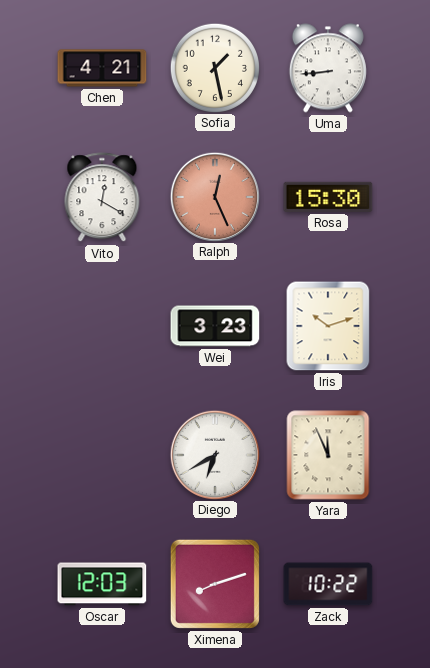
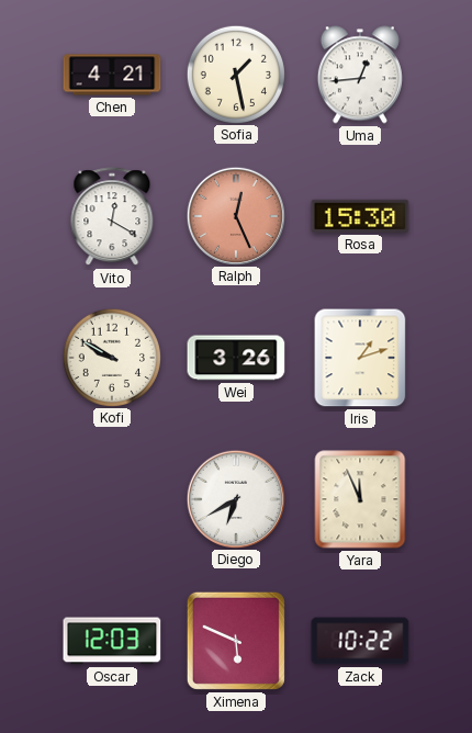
Uma: 8:44 -> 12:44 (360, 75)
Kofi: none -> 9:50 (111, 357)
Wei: 3:23 -> 3:26 (236, 358)
Iris: 10:12 -> 1:12 (360, 358)
Ximena: 8:12 -> 5:49 (236, 641)
